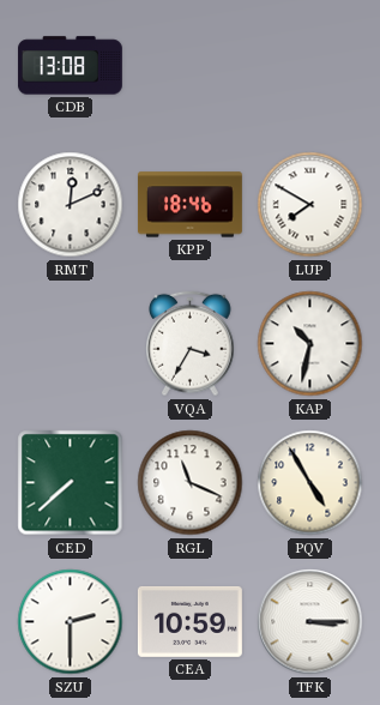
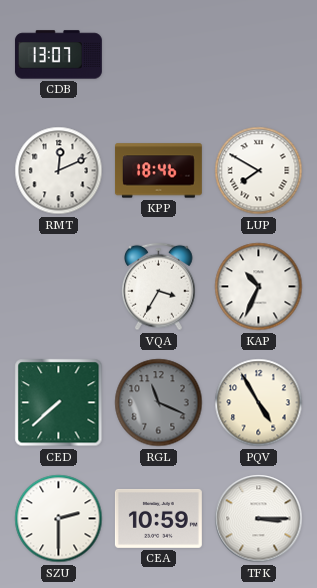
CDB: 13:08 -> 13:07 (58, 55)
KAP: 10:32 -> 10:34 (259, 287)
RGL dial: white -> grey (159, 403)
